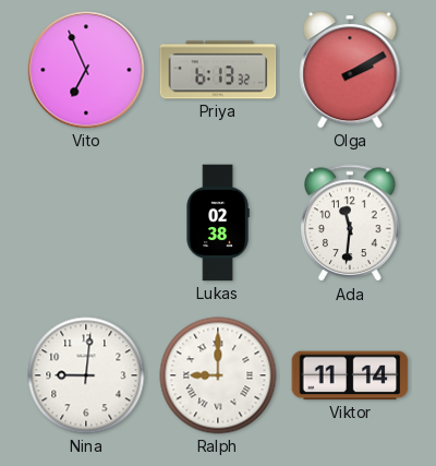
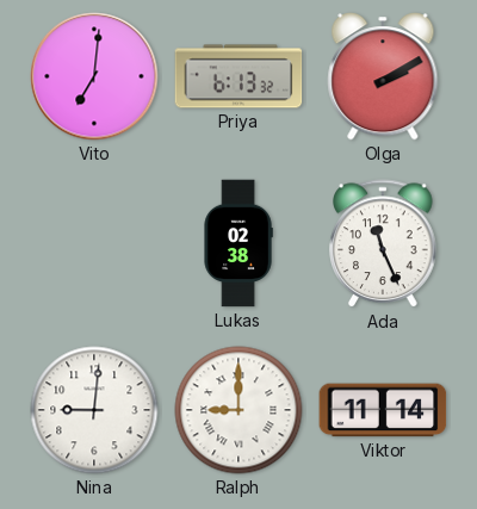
Vito: 6:56 -> 7:01 (94, 76)
Ada: 11:31 -> 11:26 (383, 244)
